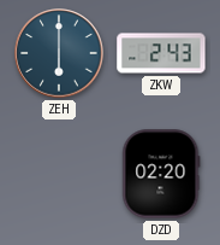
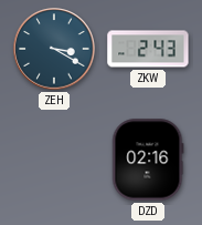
ZEH: 6:00 -> 3:20 (54, 49)
DZD: 02:20 -> 02:16 (148, 160)
